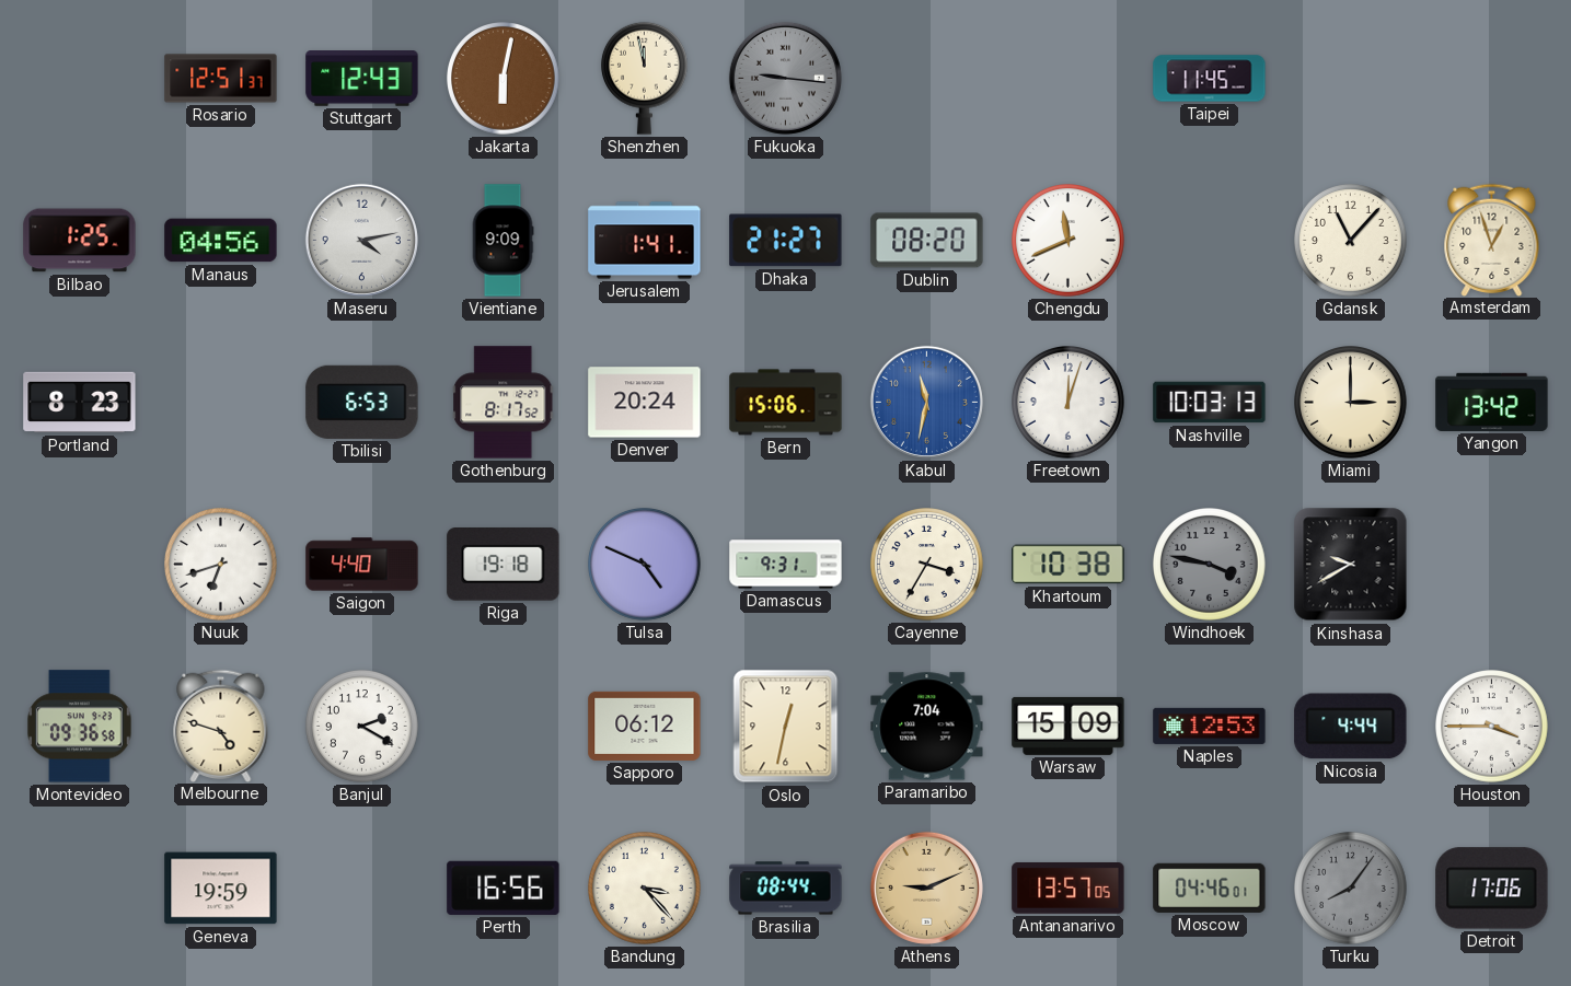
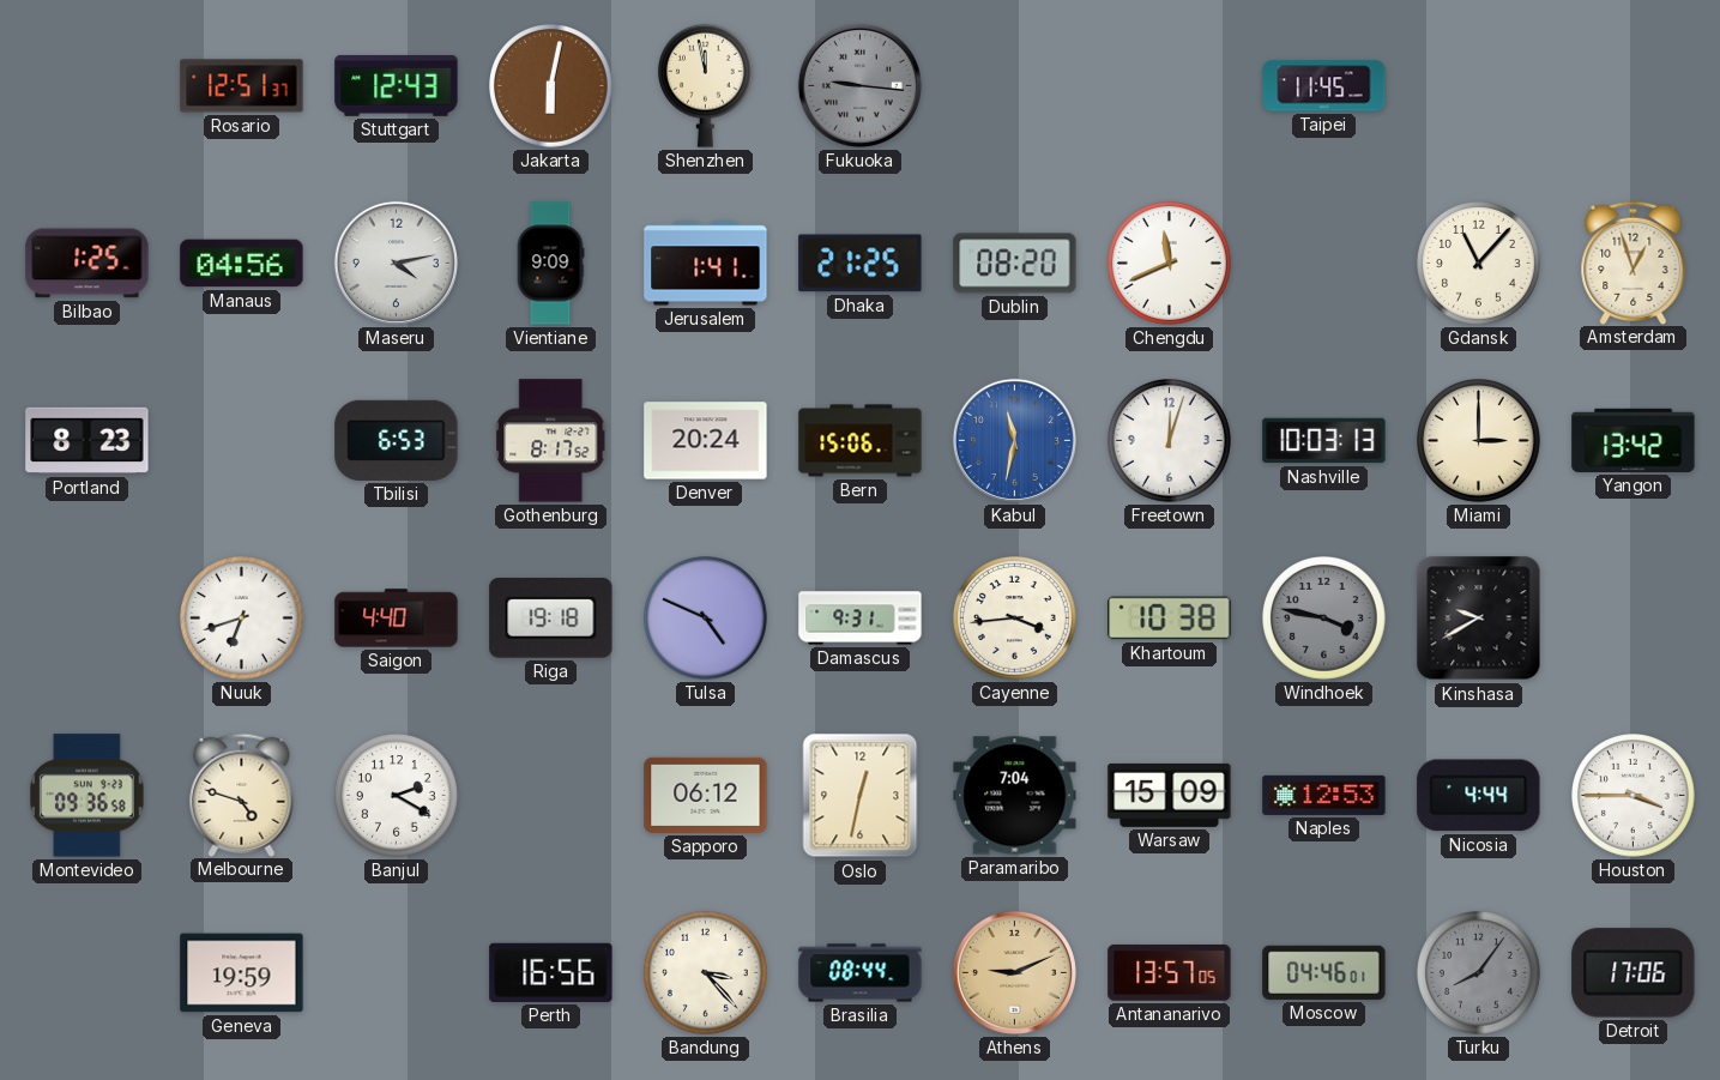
Dhaka: 21:27 -> 21:25 (861, 264)
Cayenne: 3:35 -> 3:44 (1015, 619)
